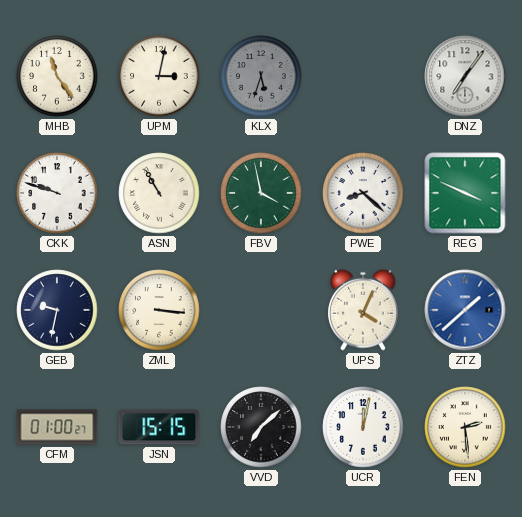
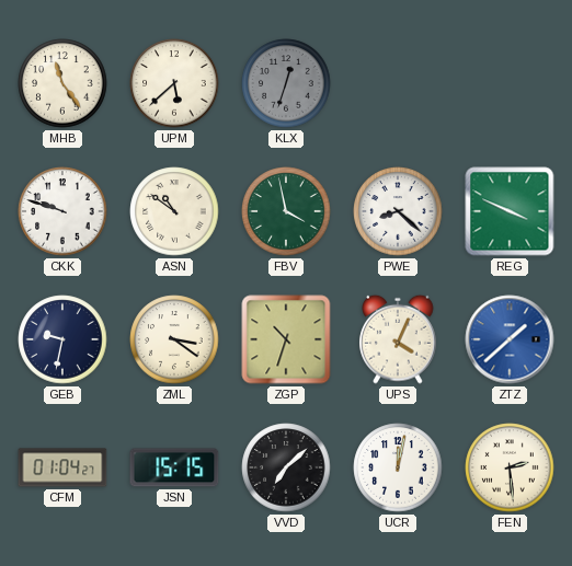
UPM: 3:02 -> 5:38 (174, 83)
KLX: 5:33 -> 12:33 (286, 83)
DNZ: 7:06 -> none (465, 76)
ASN: 10:55 -> 10:51 (174, 211)
ZML: 3:16 -> 3:21 (174, 339)
ZGP: none -> 10:33 (286, 339)
CFM: 01:00 -> 01:04 (62, 467)
